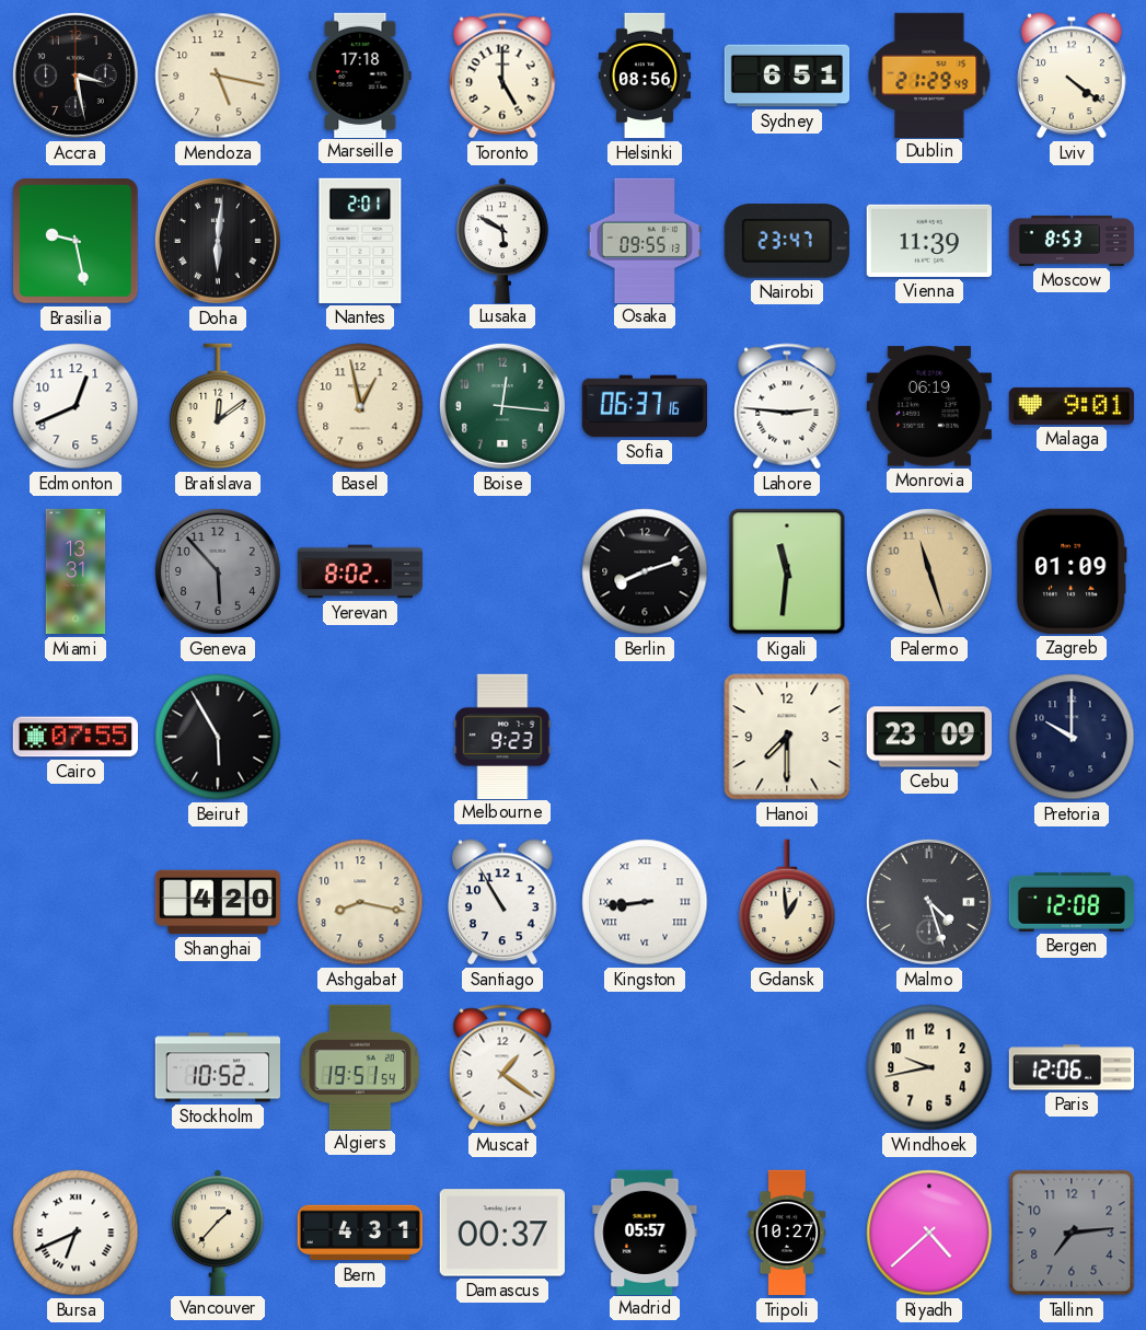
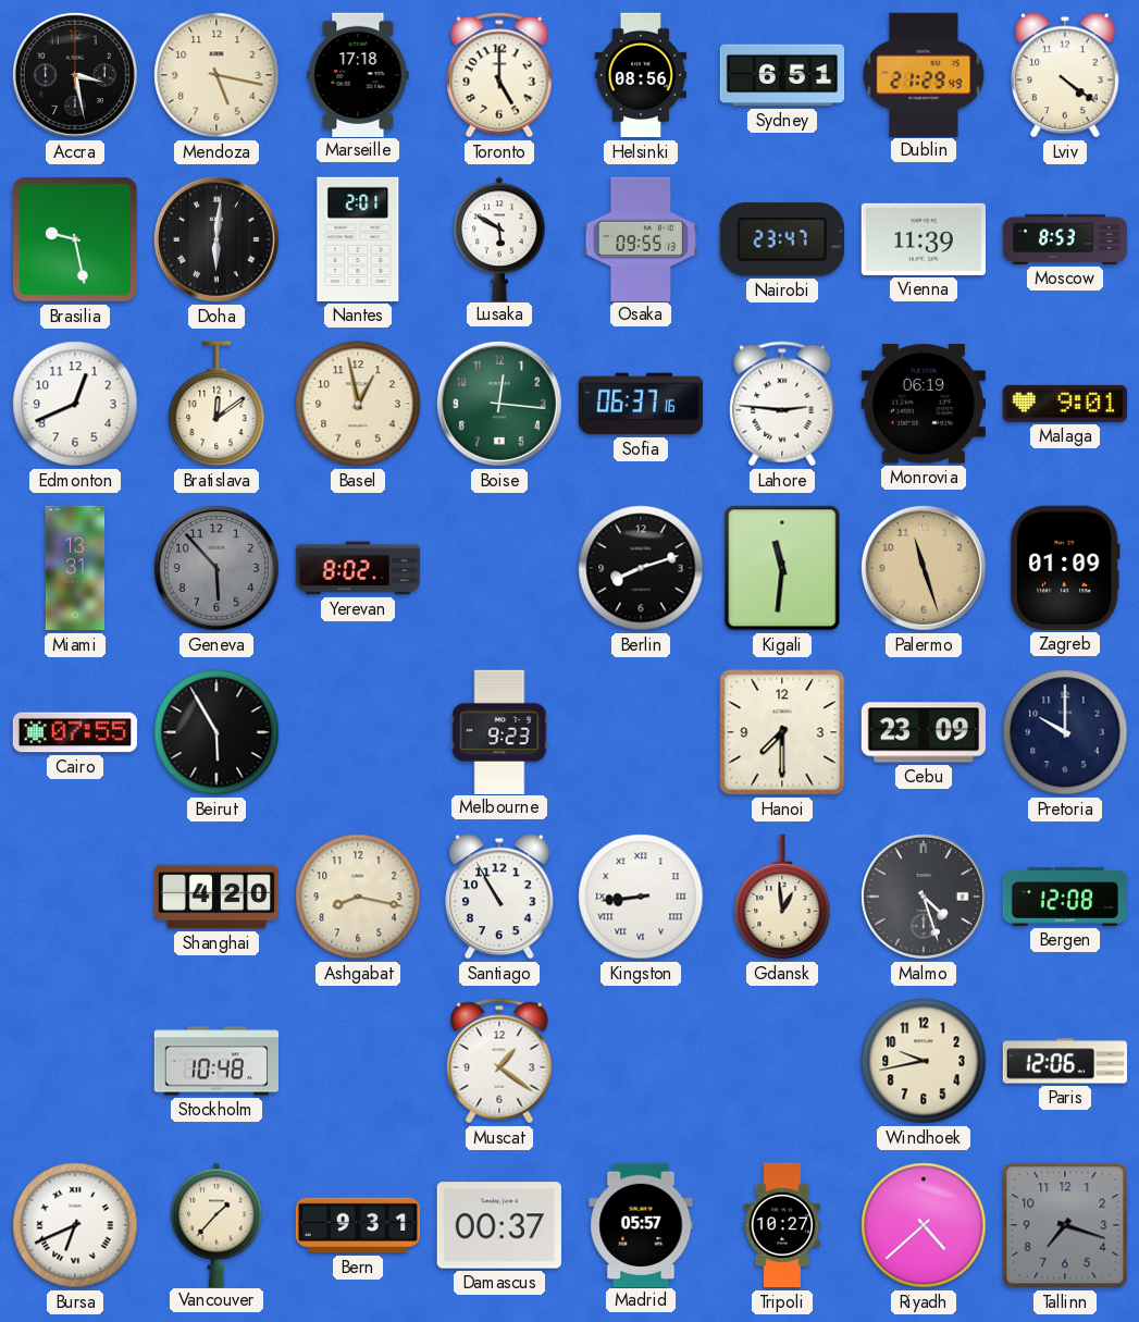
Stockholm: 10:52 -> 10:48 (215, 1061)
Algiers: 19:51 -> none (360, 1066)
Bern: 4:31 -> 9:31 (358, 1225)
Tallinn: 7:14 -> 7:18 (1065, 1225)
